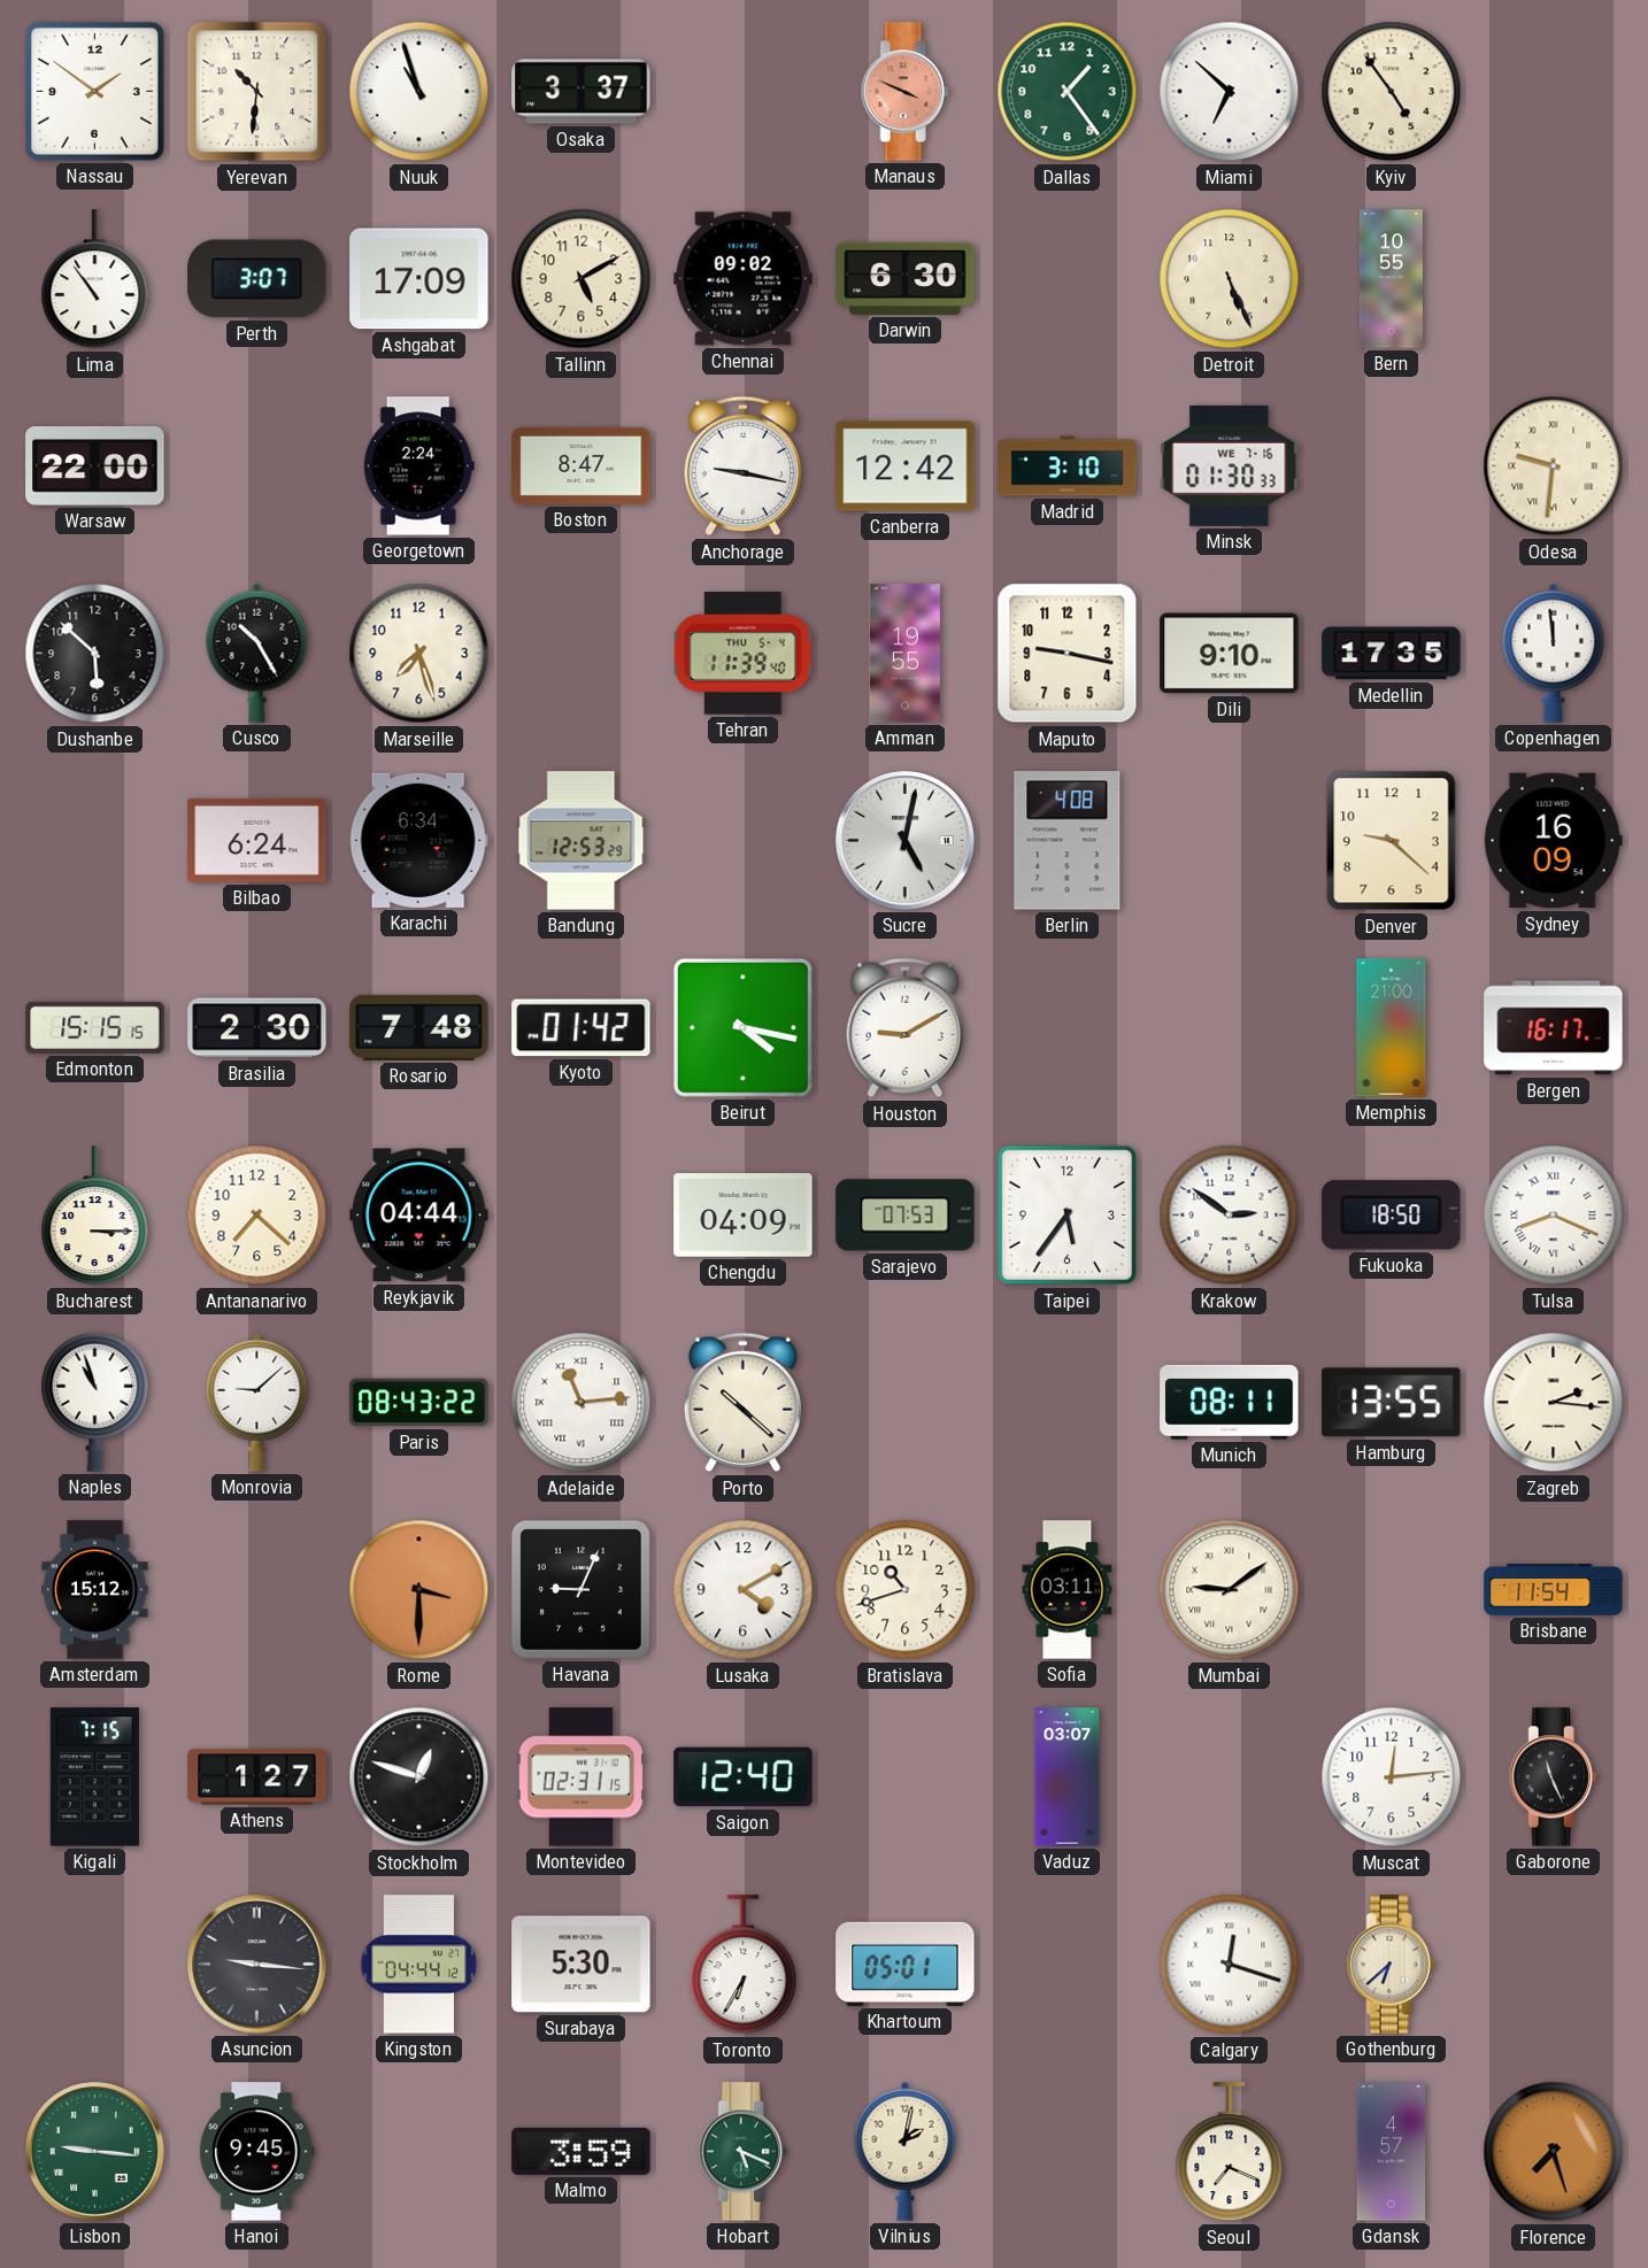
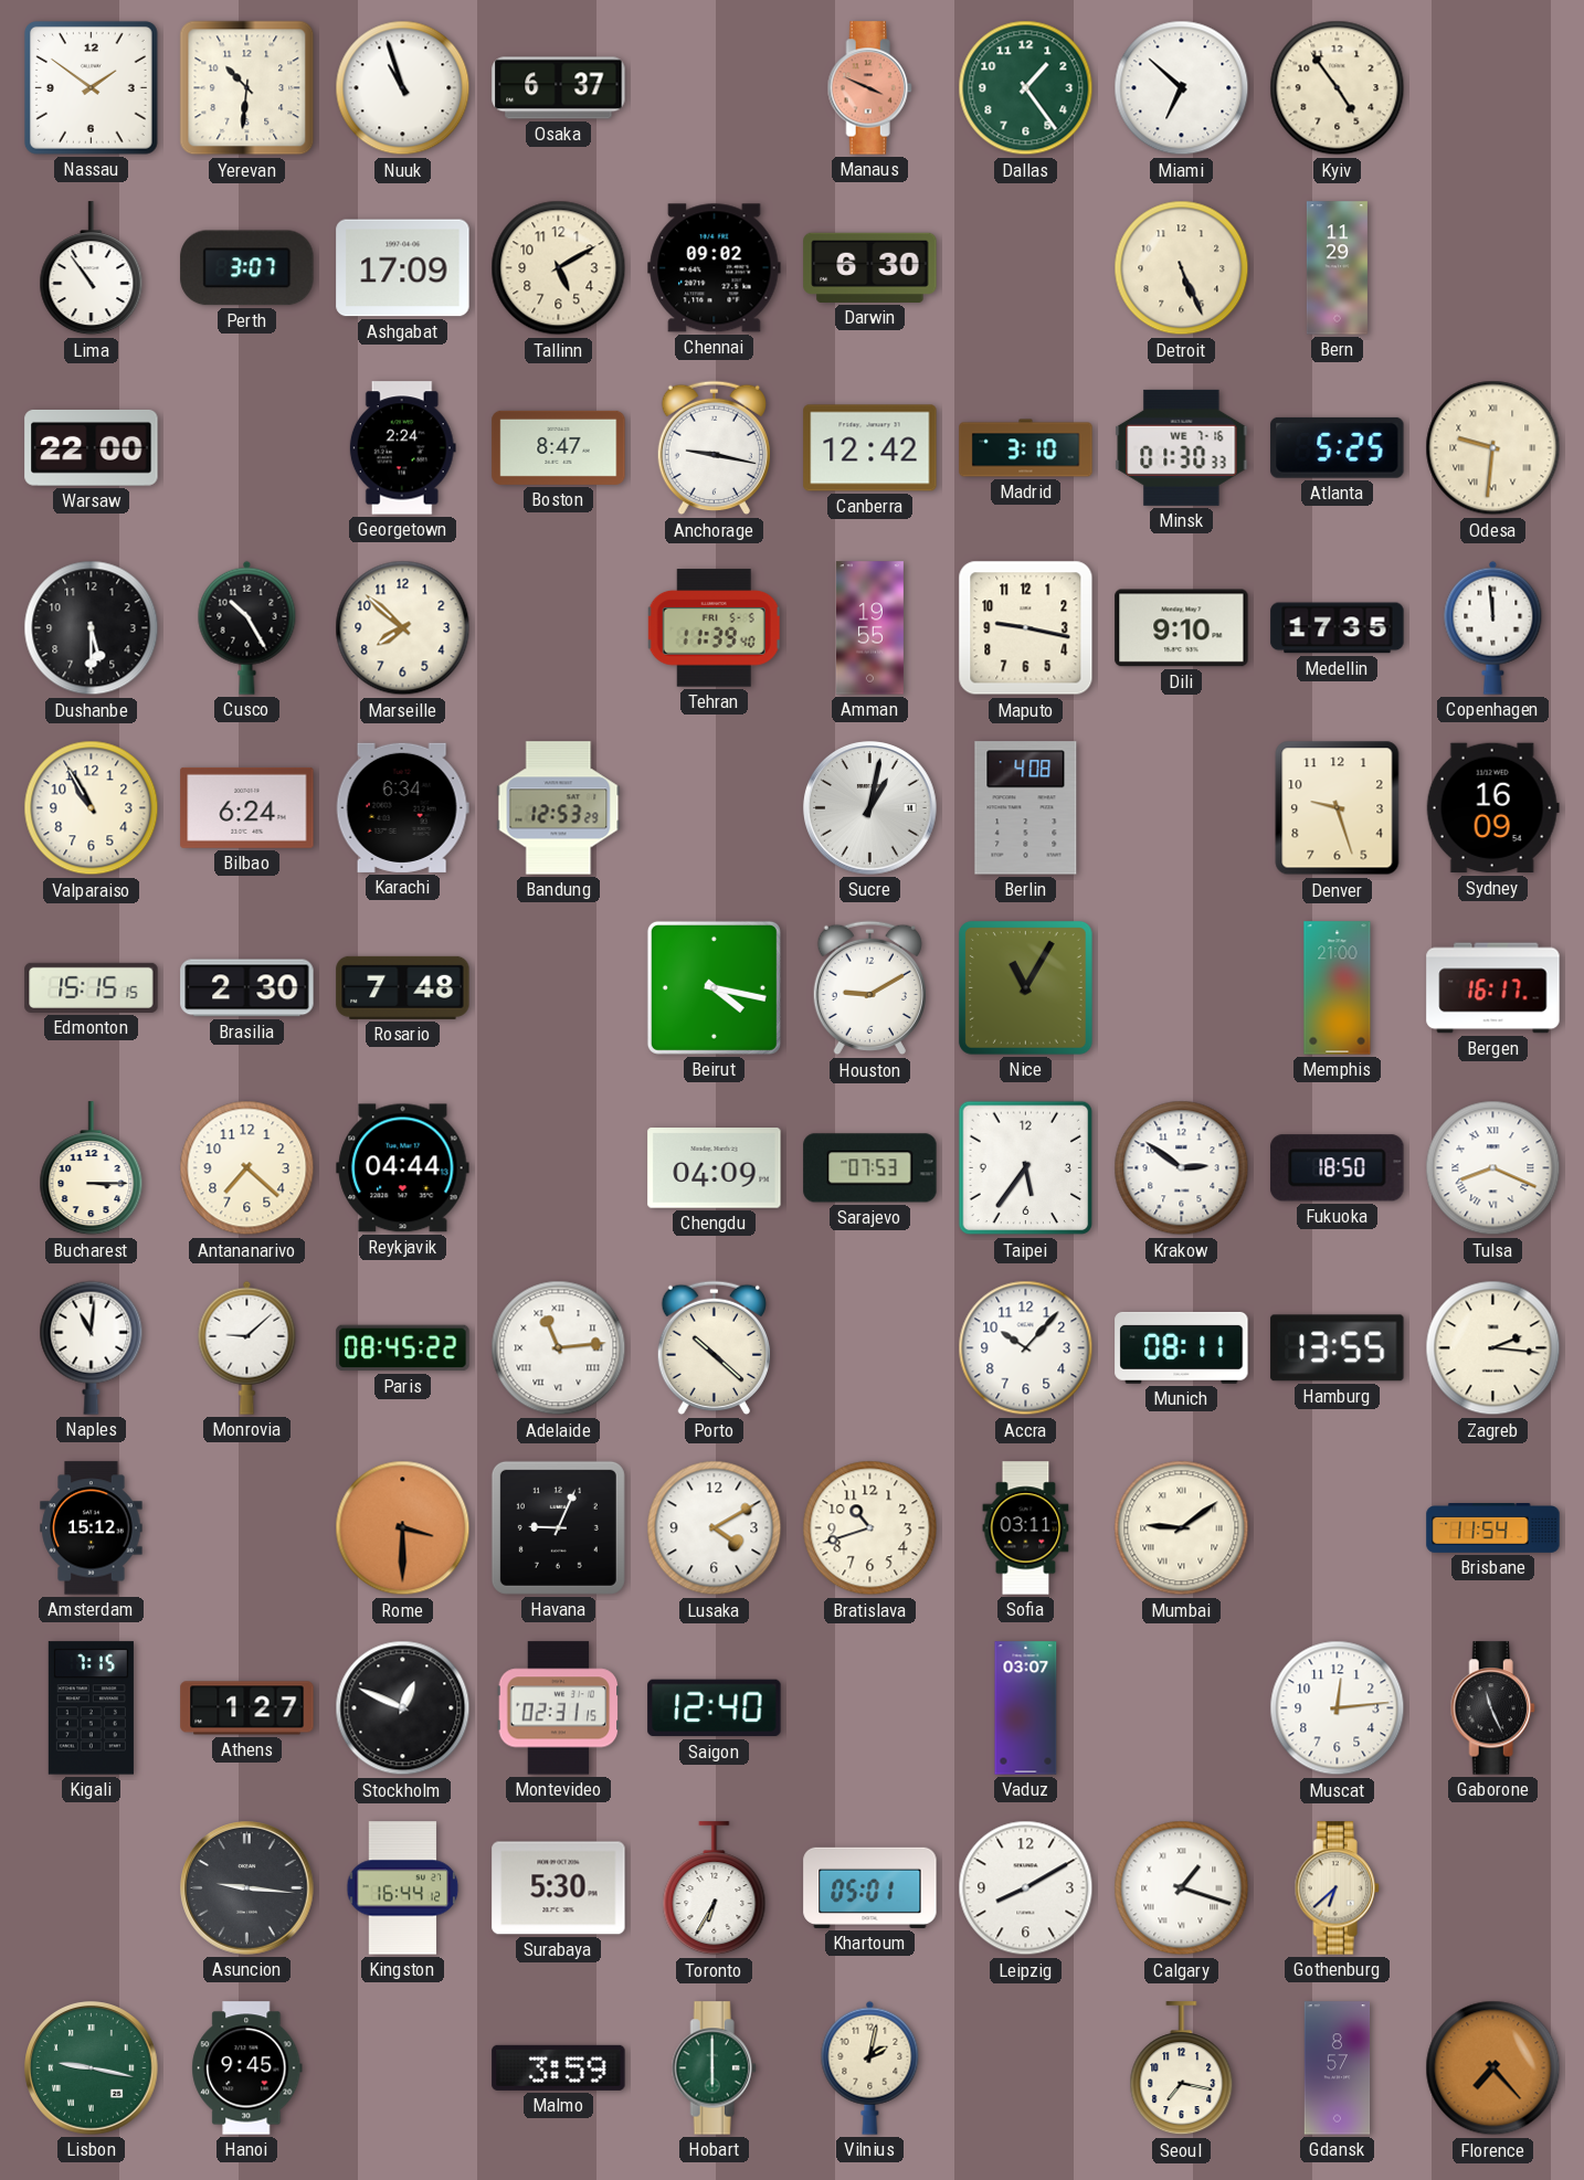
Osaka: 3:37 -> 6:37 (559, 88)
Bern: 10:55 -> 11:29 (1337, 268)
Atlanta: none -> 5:25 (1338, 447)
Dushanbe: 5:52 -> 5:30 (92, 628)
Marseille: 7:27 -> 7:52 (403, 628)
Tehran date: THU 5-4 -> FRI 5-5 (714, 628)
Valparaiso: none -> 10:55 (92, 808)
Sucre: 5:02 -> 1:02 (870, 808)
Denver: 9:22 -> 9:27 (1338, 808)
Kyoto: 01:42 -> none (582, 1028)
Nice: none -> 11:05 (1026, 988)
Naples: 10:57 -> 11:01 (92, 1347)
Paris: 08:43 -> 08:45 (403, 1348)
Accra: none -> 10:07 (1026, 1348)
Stockholm: 12:48 -> 12:49 (403, 1708)
Kingston: 04:44 -> 16:44 (403, 1888)
Leipzig: none -> 8:10 (1026, 1888)
Calgary: 12:18 -> 1:18 (1182, 1888)
Lisbon: 9:16 -> 9:17 (92, 2068)
Hobart: 5:19 -> 6:00 (714, 2068)
Seoul: 7:19 -> 7:17 (1182, 2068)
Gdansk: 4:57 -> 8:57 (1338, 2068)
Florence: 7:27 -> 7:23 (1493, 2068)
